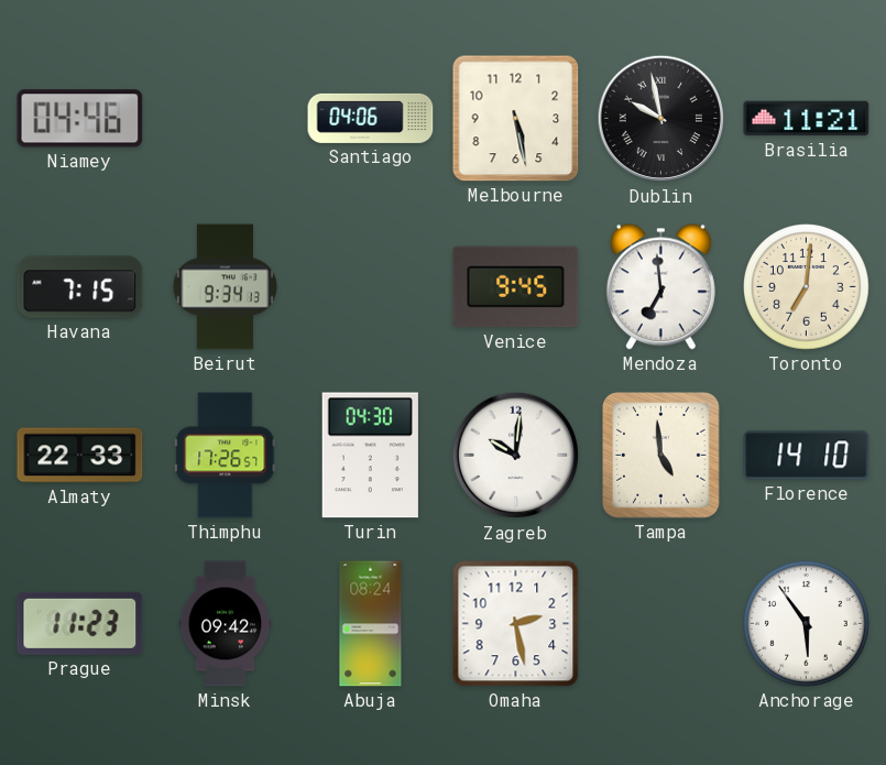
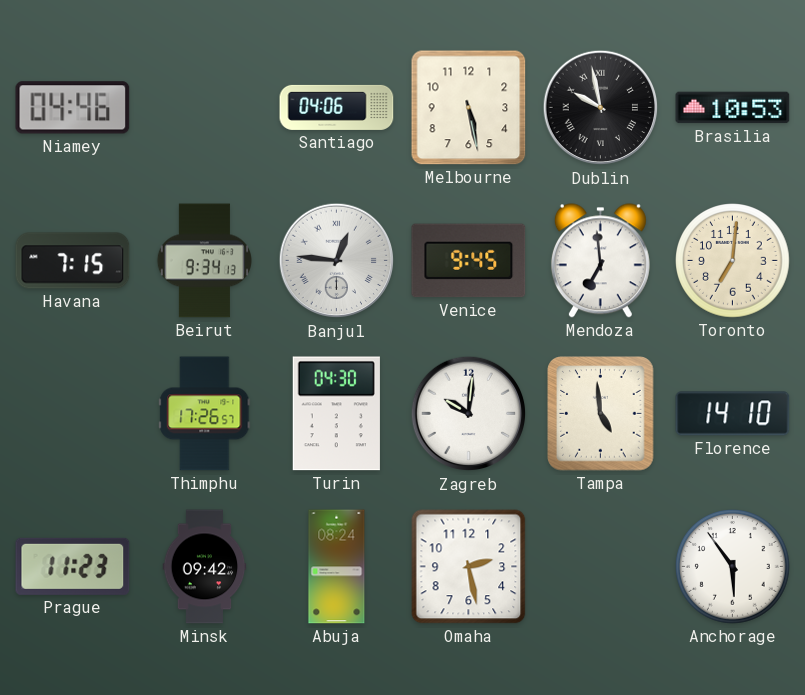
Brasilia: 11:21 -> 10:53 (733, 108)
Banjul: none -> 12:46 (337, 261)
Almaty: 22:33 -> none (80, 456)
